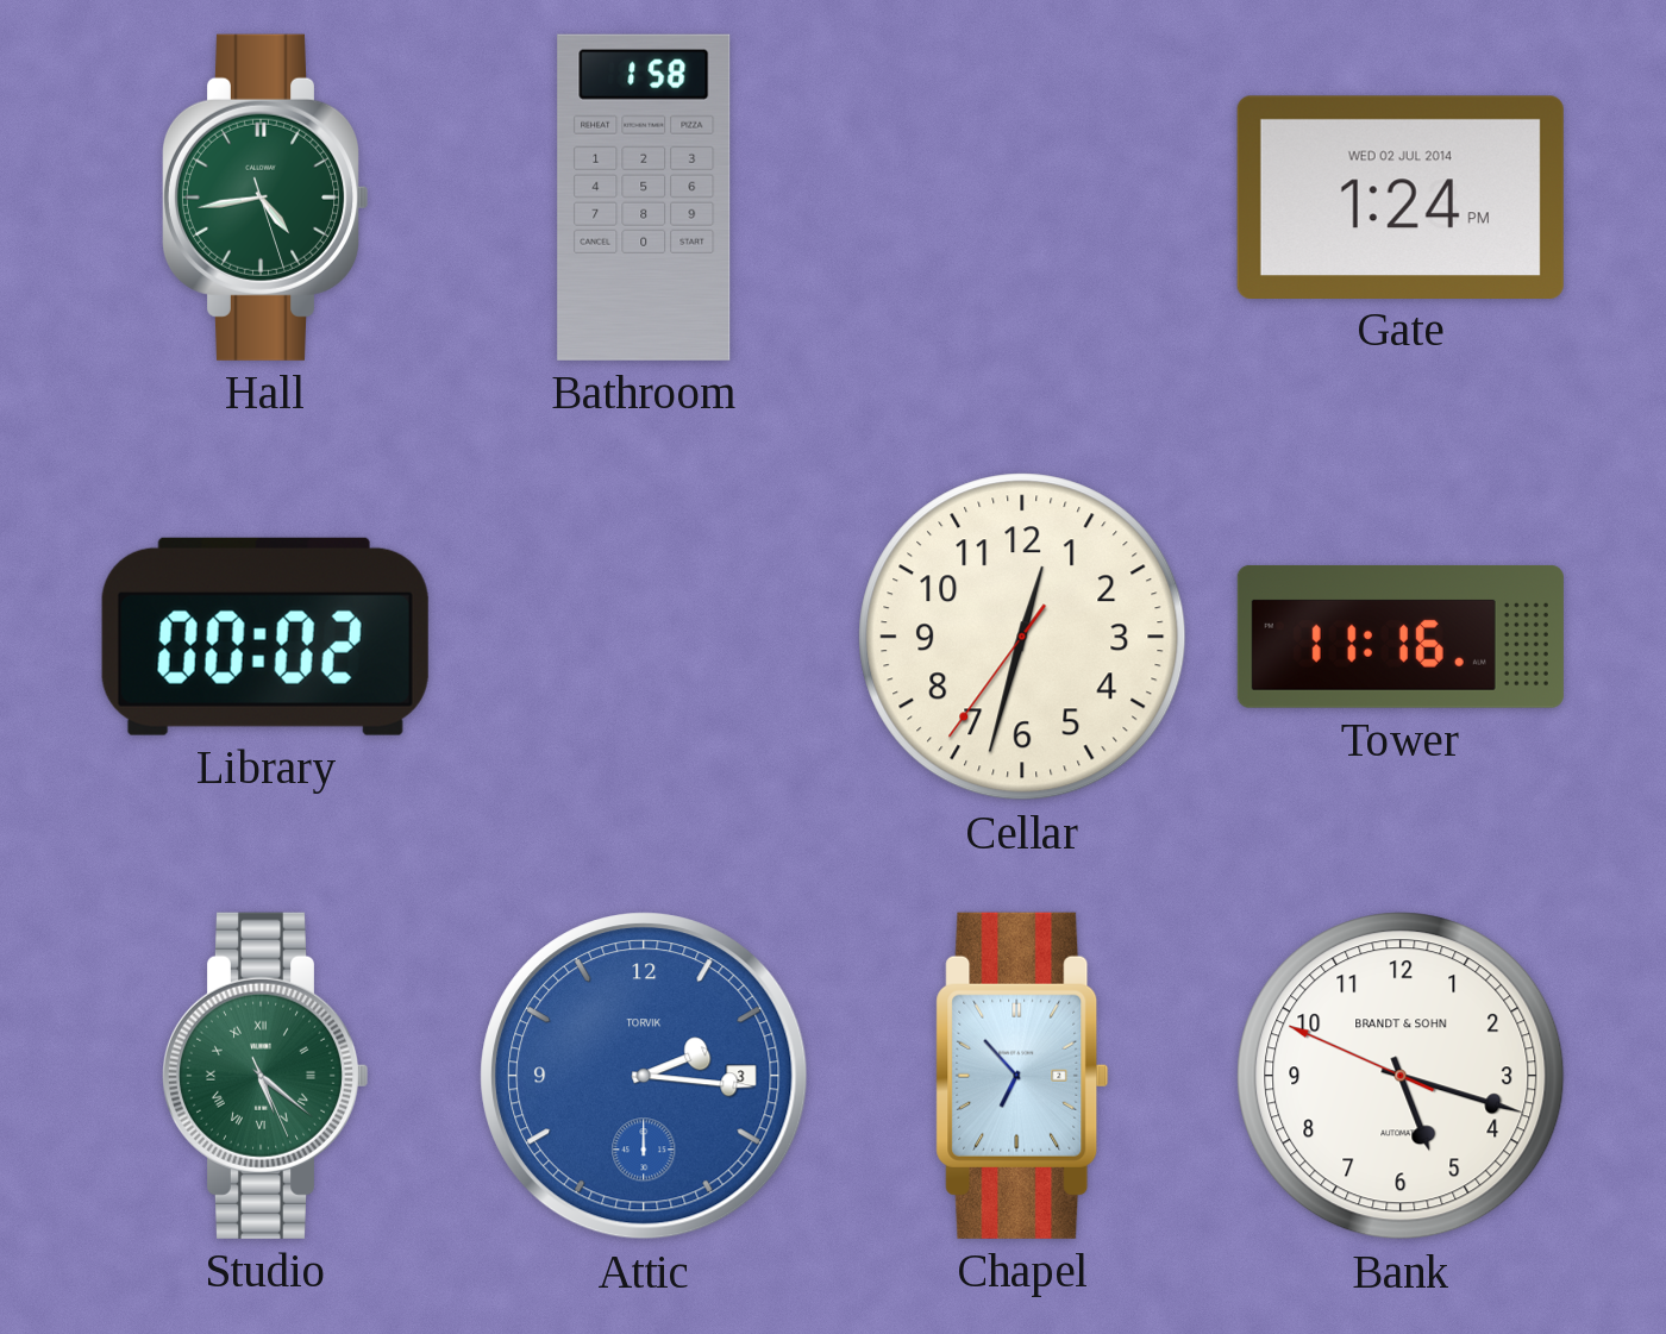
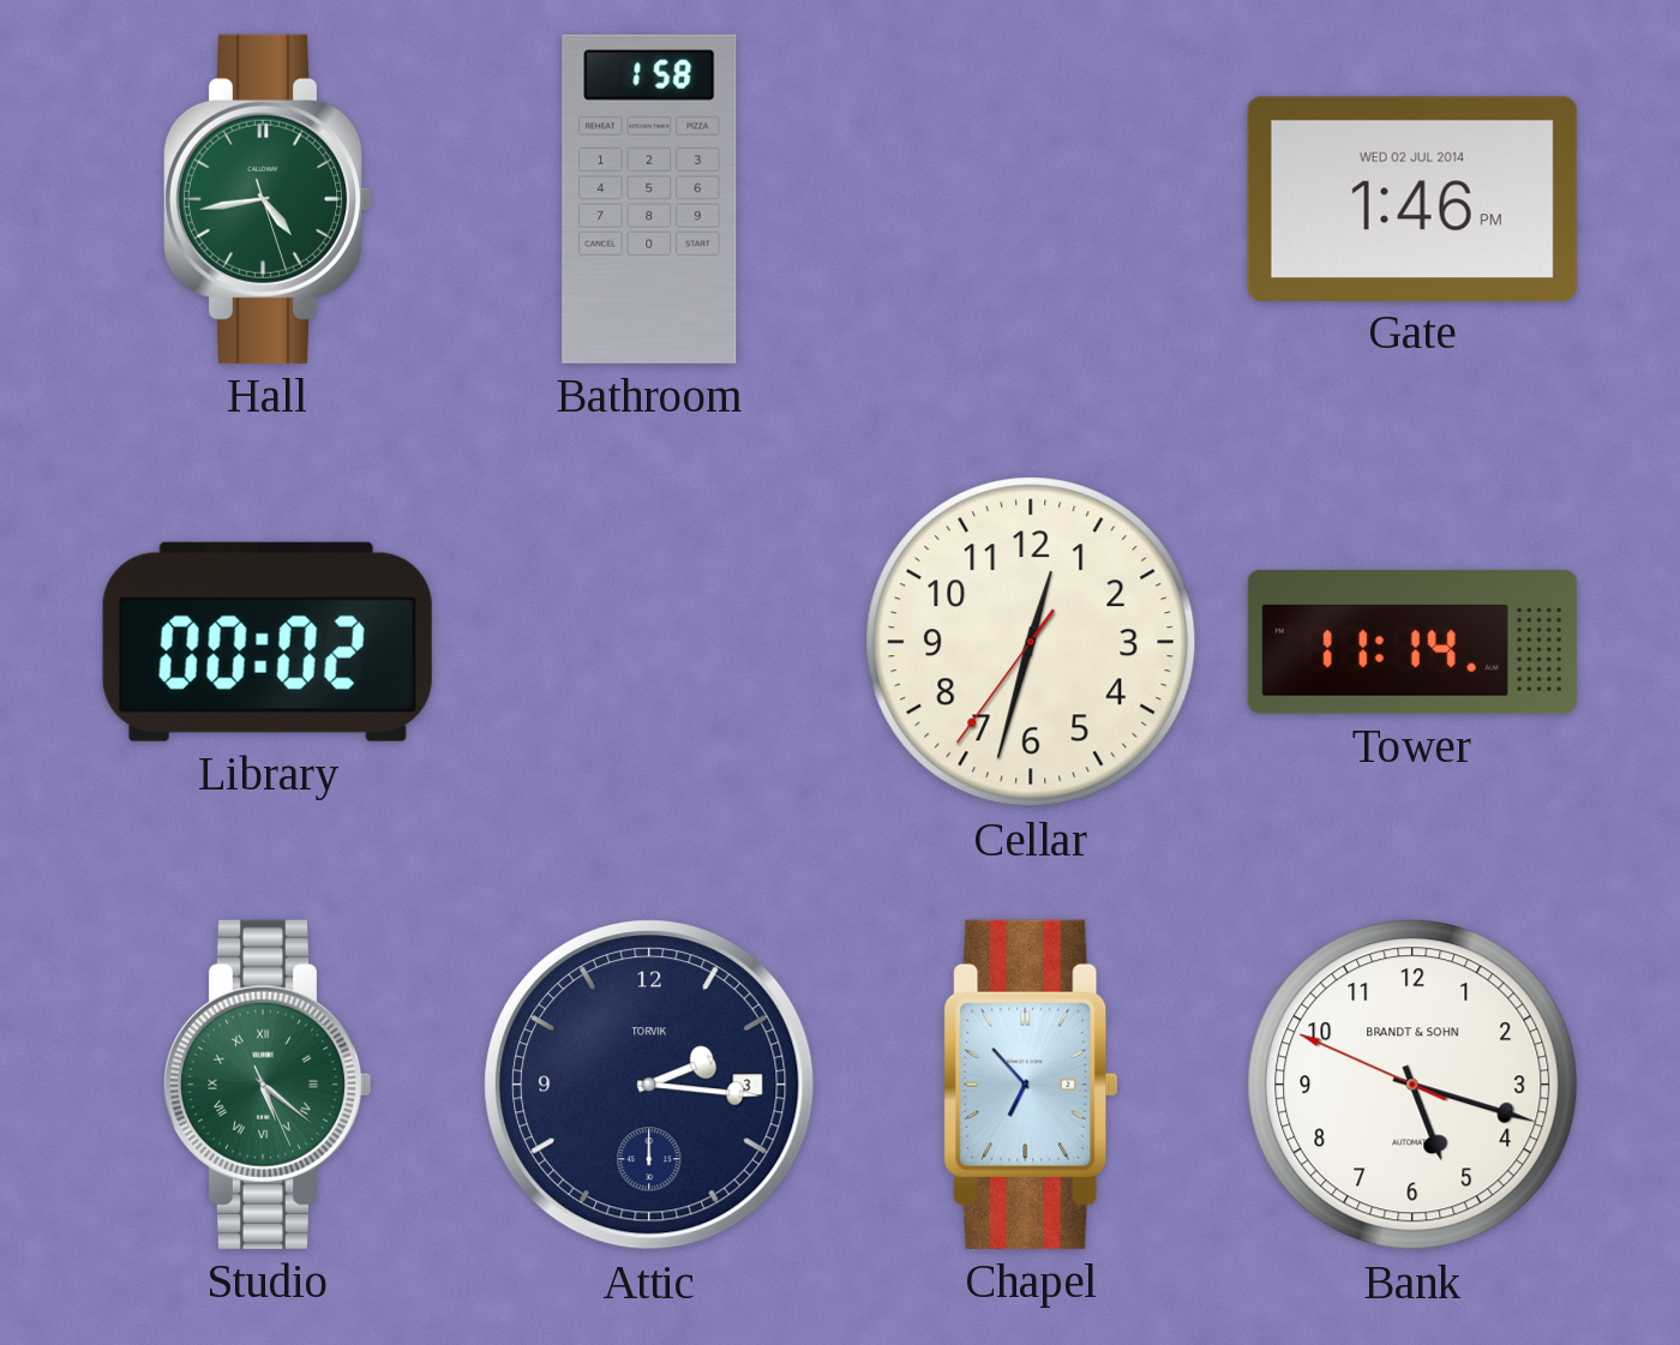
Gate: 1:24 -> 1:46 (1412, 198)
Tower: 11:16 -> 11:14 (1412, 642)
Attic dial: blue -> navy (649, 1085)
